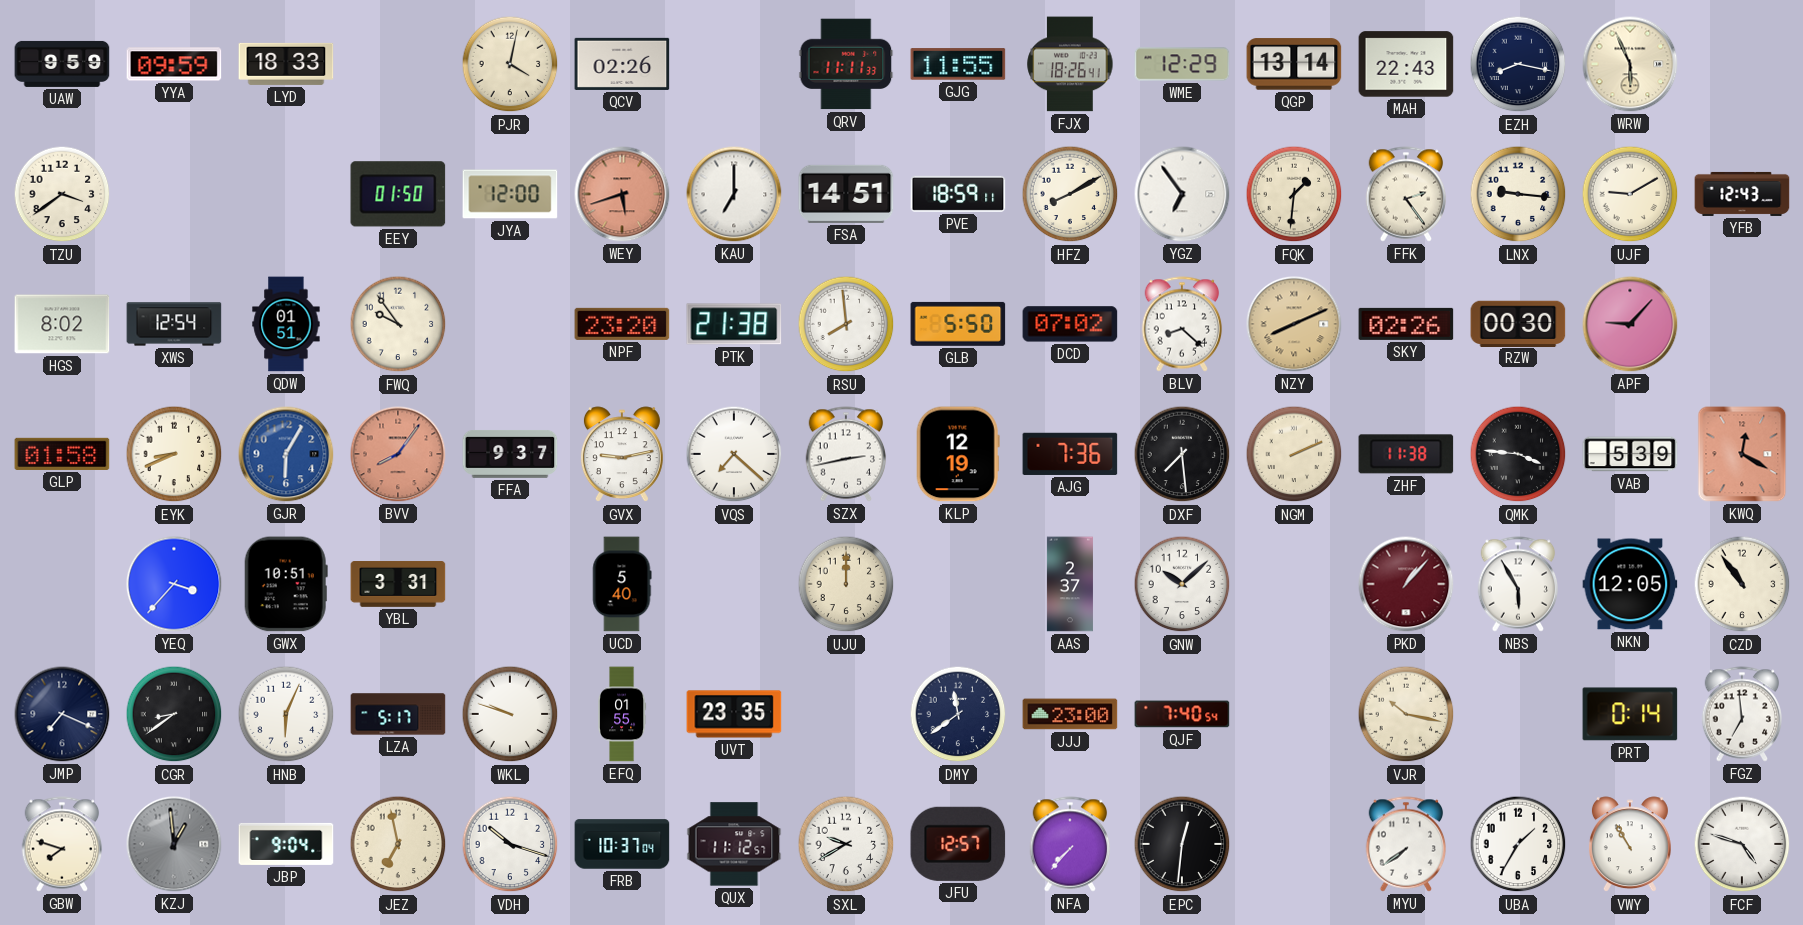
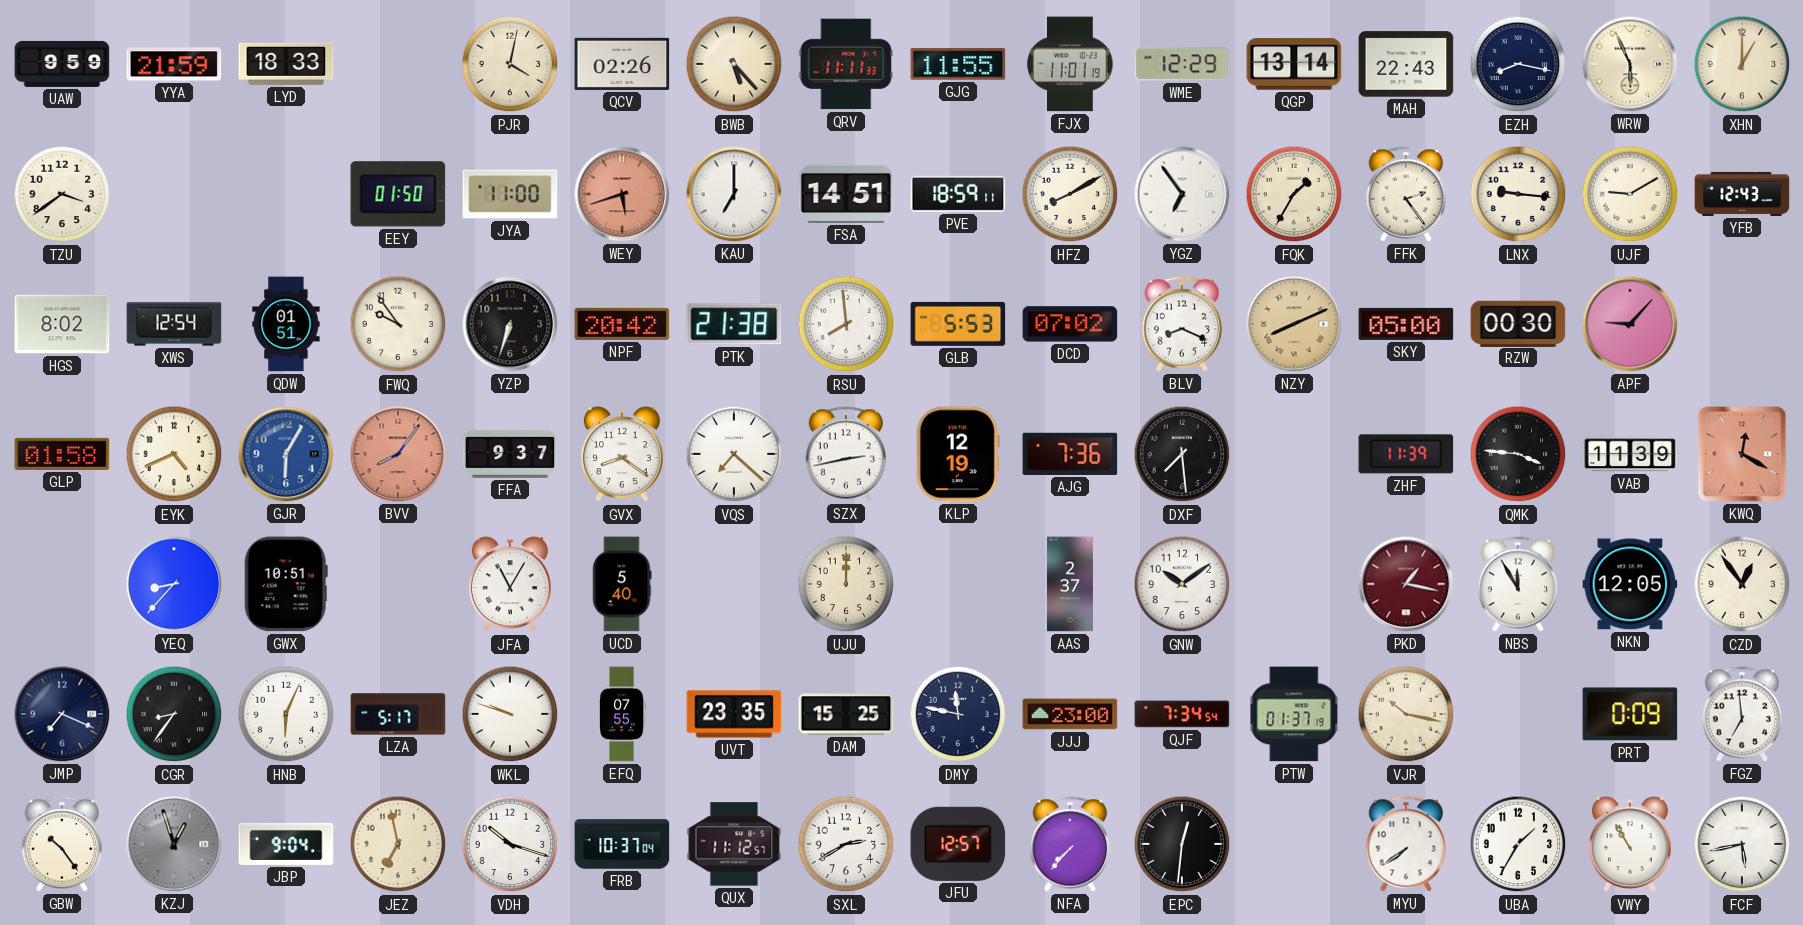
YYA: 09:59 -> 21:59 (174, 64)
BWB: none -> 5:23 (734, 64)
FJX: 18:26 -> 11:01 (1070, 64)
XHN: none -> 1:00 (1742, 64)
JYA: 12:00 -> 11:00 (510, 194)
FQK: 1:31 -> 1:35 (1294, 194)
YZP: none -> 6:33 (510, 324)
NPF: 23:20 -> 20:42 (622, 324)
GLB: 5:50 -> 5:53 (958, 324)
BLV: 8:22 -> 8:19 (1182, 324)
SKY: 02:26 -> 05:00 (1406, 324)
EYK: 8:41 -> 4:41 (174, 454)
GVX: 9:13 -> 8:21 (622, 455)
NGM: 2:11 -> none (1294, 454)
ZHF: 11:38 -> 11:39 (1406, 454)
VAB: 5:39 -> 11:39 (1630, 454)
YEQ: 3:37 -> 8:37 (174, 584)
YBL: 3:31 -> none (398, 585)
JFA: none -> 11:05 (510, 585)
GNW: 10:08 -> 10:09 (1182, 584)
PKD: 1:07 -> 1:17 (1406, 584)
NBS: 5:55 -> 11:55 (1518, 584)
CZD: 10:54 -> 12:54 (1742, 584)
CGR: 8:39 -> 8:36 (174, 714)
EFQ: 01:55 -> 07:55 (623, 714)
DAM: none -> 15:25 (846, 714)
DMY: 11:39 -> 11:47 (958, 714)
QJF: 7:40 -> 7:34 (1182, 714)
PTW: none -> 01:37 (1294, 714)
PRT: 0:14 -> 0:09 (1630, 714)
GBW: 7:48 -> 10:24 (62, 844)
KZJ: 12:59 -> 12:57 (174, 844)
SXL: 9:40 -> 2:40 (846, 844)
FCF: 4:48 -> 5:43 (1742, 844)
